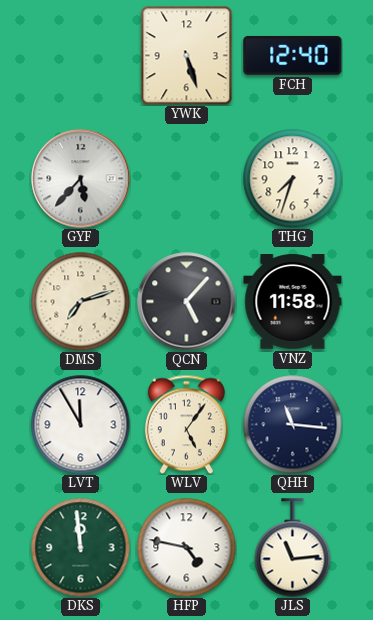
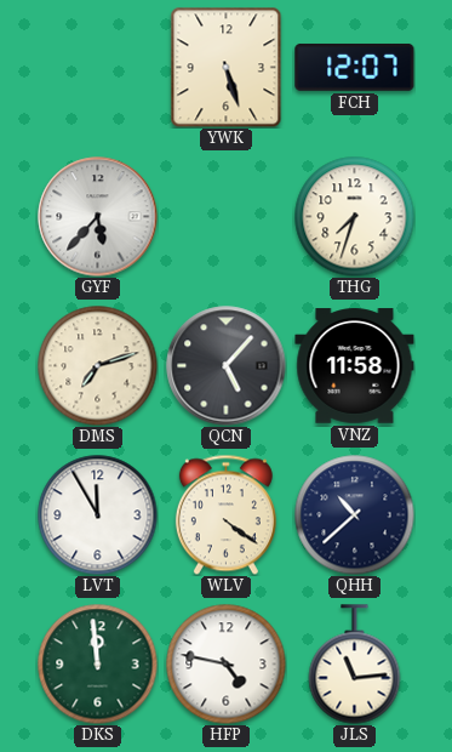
FCH: 12:40 -> 12:07 (355, 67)
WLV: 5:06 -> 4:21 (225, 514)
QHH: 11:16 -> 10:38 (355, 515)
